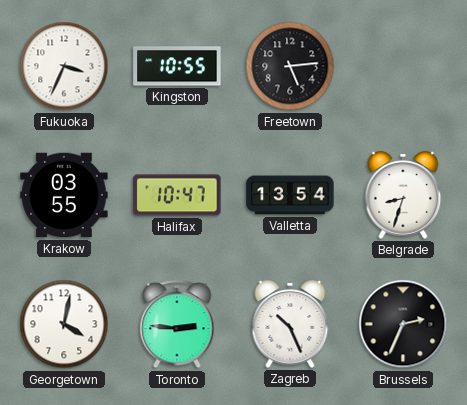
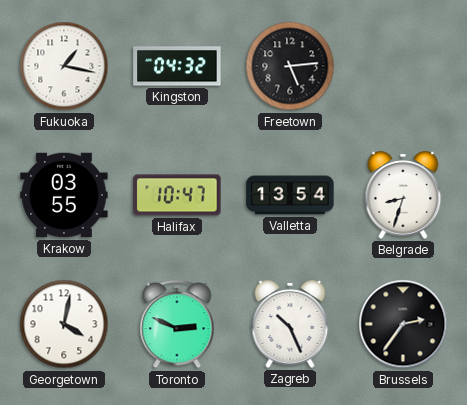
Fukuoka: 3:34 -> 1:17 (64, 66)
Kingston: 10:55 -> 04:32 (177, 66)
Toronto: 2:46 -> 2:49 (177, 325)
Brussels: 2:34 -> 2:36 (403, 324)
